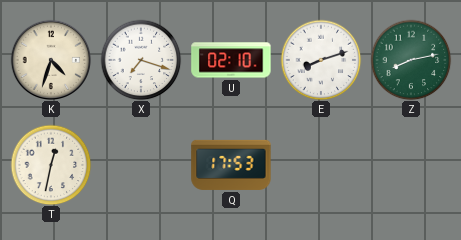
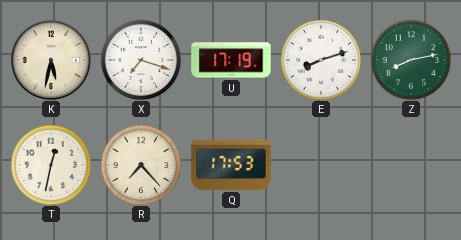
K: 4:33 -> 5:32 (51, 60)
U: 02:10 -> 17:19 (231, 60)
R: none -> 7:23 (141, 165)
